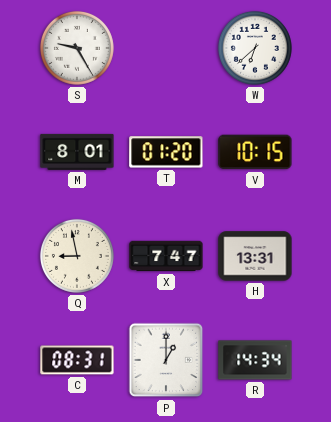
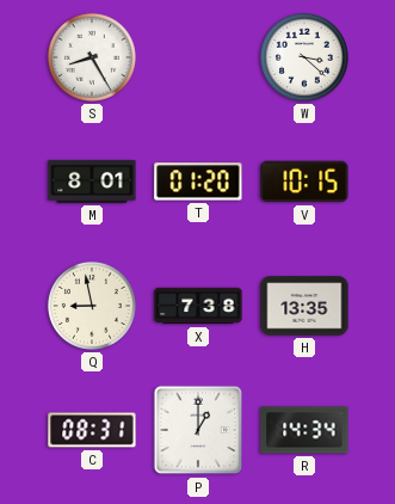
S: 9:25 -> 8:25 (92, 57)
W: 6:38 -> 3:22 (304, 57)
X: 7:47 -> 7:38 (198, 306)
H: 13:31 -> 13:35 (304, 306)
